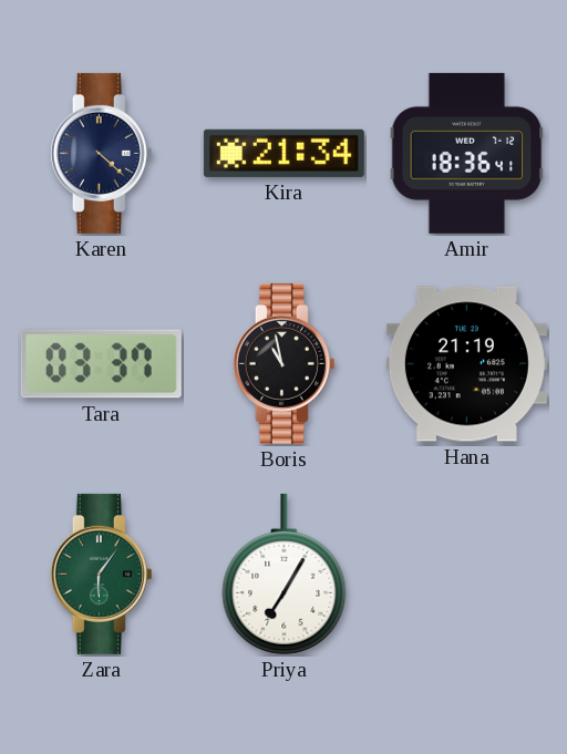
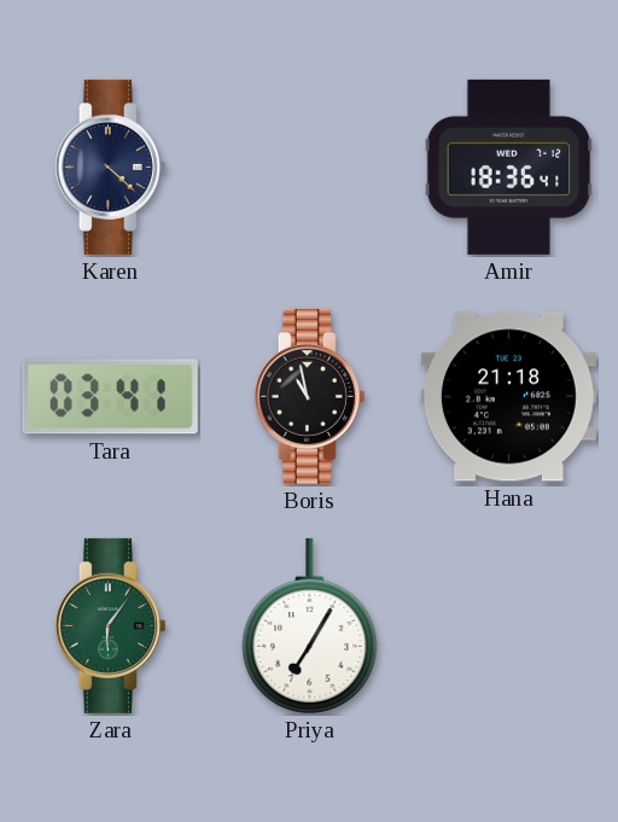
Kira: 21:34 -> none (283, 153)
Tara: 03:37 -> 03:41 (110, 397)
Hana: 21:19 -> 21:18 (508, 397)
